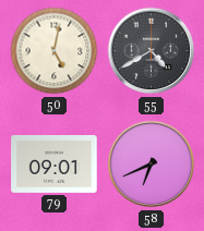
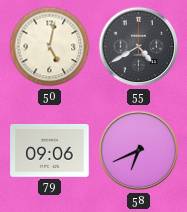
79: 09:01 -> 09:06 (50, 151)
